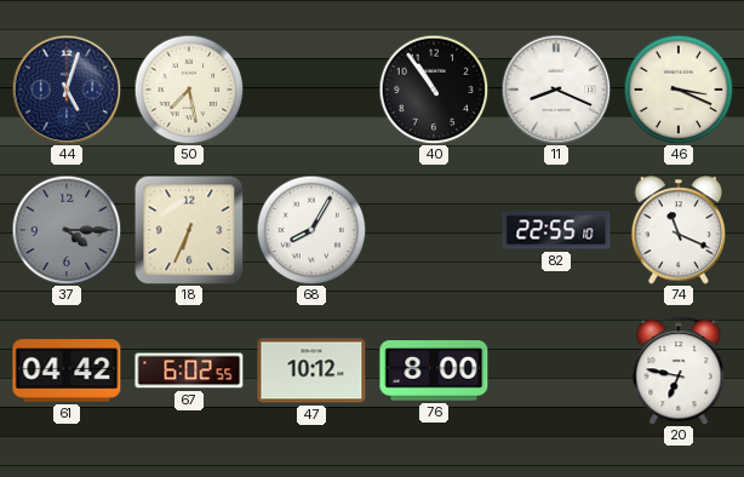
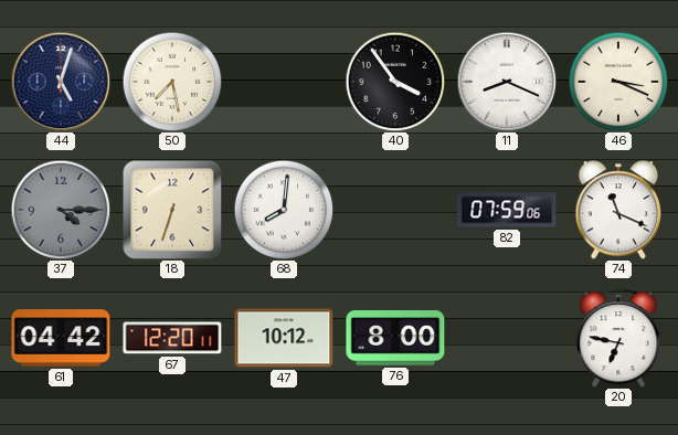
40: 10:54 -> 3:54 (395, 82)
18: 6:34 -> 6:33 (172, 210)
68: 8:05 -> 8:01 (284, 210)
82: 22:55 -> 07:59 (507, 210)
67: 6:02 -> 12:20 (172, 338)
